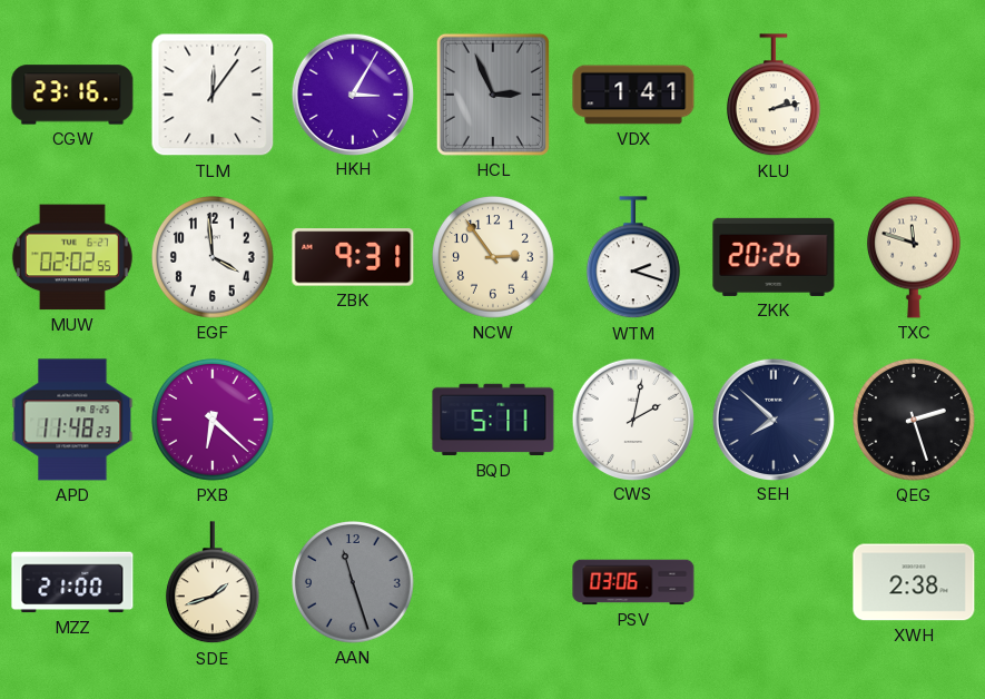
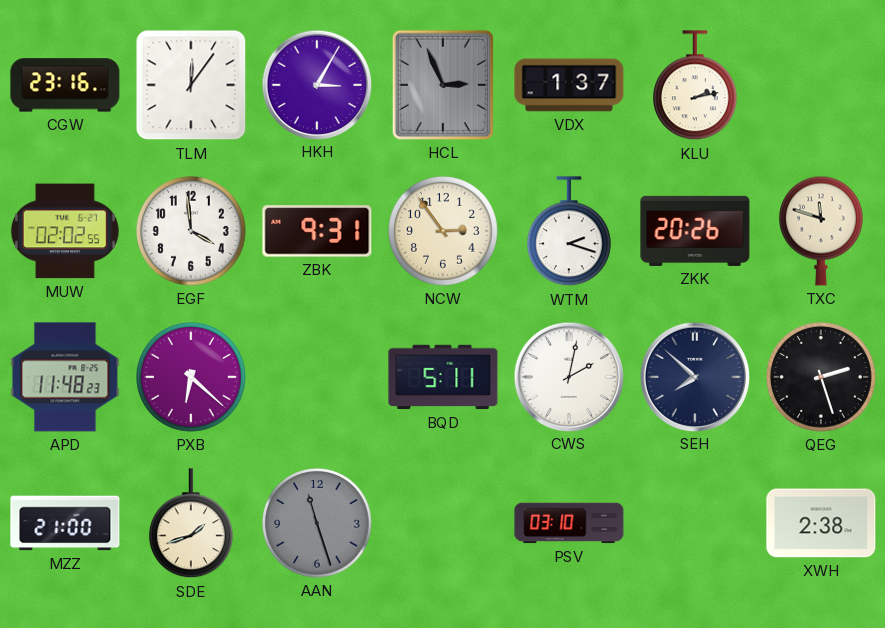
VDX: 1:41 -> 1:37 (569, 85)
PSV: 03:06 -> 03:10 (569, 523)
